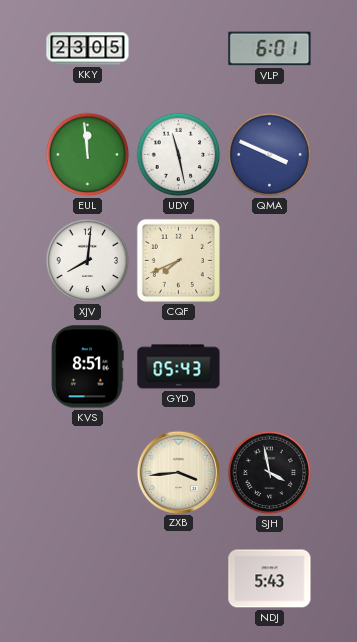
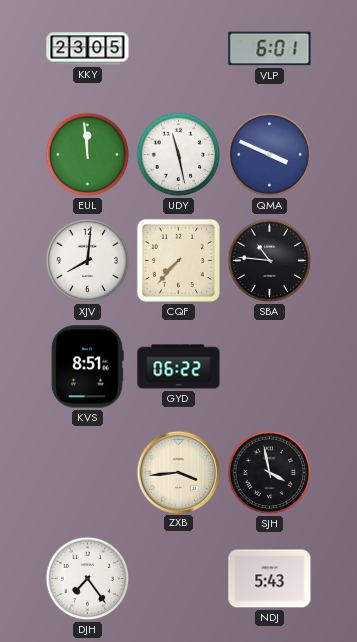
CQF: 7:41 -> 7:37 (178, 260)
SBA: none -> 10:46 (270, 261)
GYD: 05:43 -> 06:22 (179, 367)
DJH: none -> 7:24 (88, 579)
